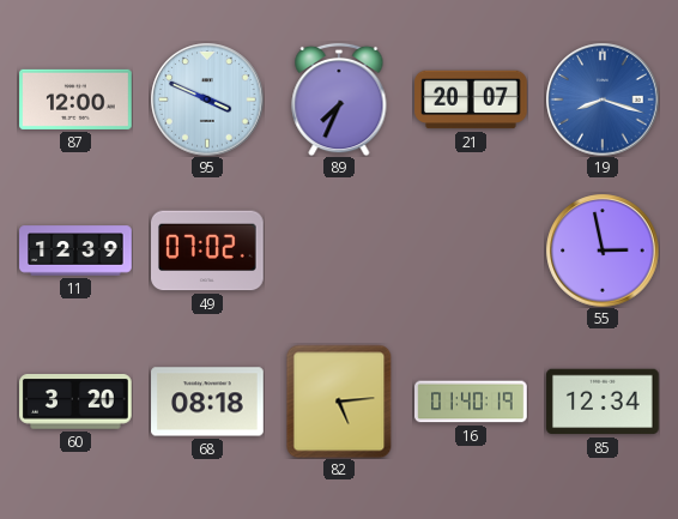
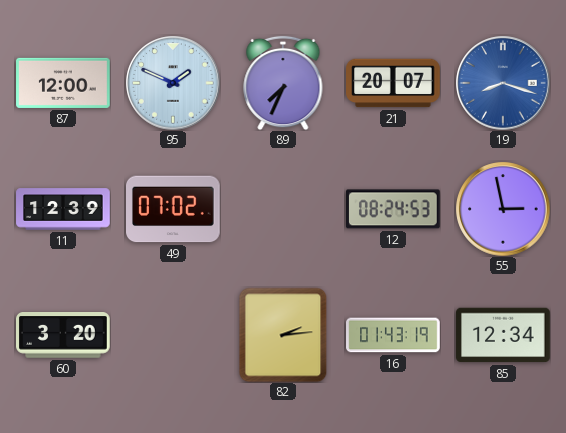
95: 3:49 -> 1:49 (173, 83)
12: none -> 08:24 (394, 209)
68: 08:18 -> none (207, 402)
82: 5:14 -> 2:14 (283, 335)
16: 01:40 -> 01:43 (393, 335)
